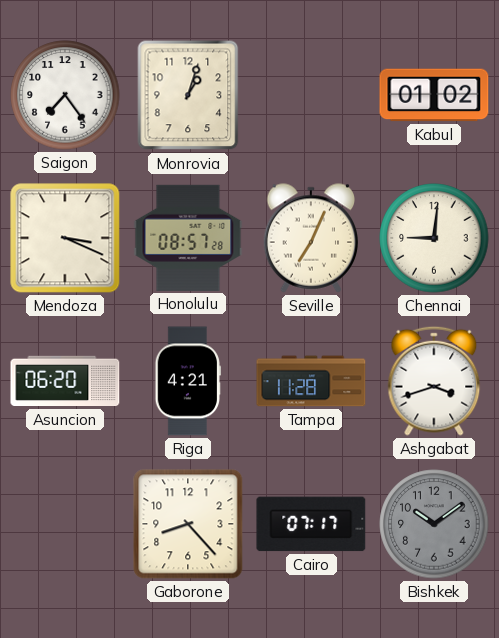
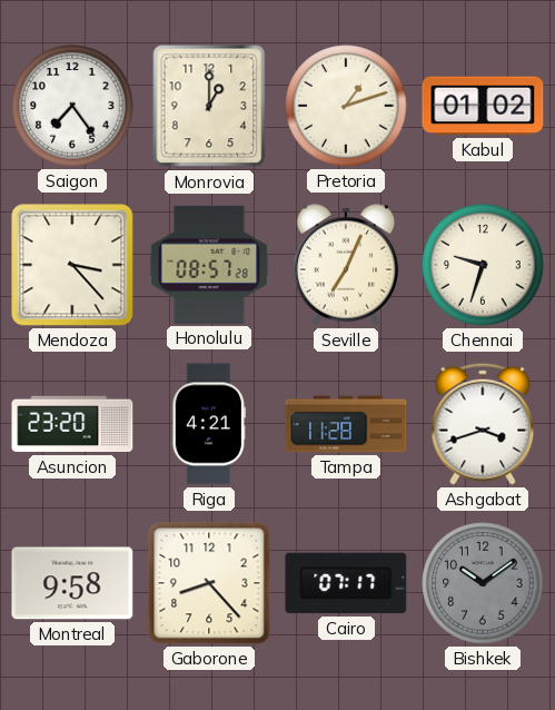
Monrovia: 1:03 -> 1:00 (209, 106)
Pretoria: none -> 1:12 (346, 106)
Mendoza: 3:19 -> 3:23 (72, 265)
Chennai: 9:01 -> 9:33 (483, 265)
Asuncion: 06:20 -> 23:20 (72, 424)
Montreal: none -> 9:58 (72, 583)
